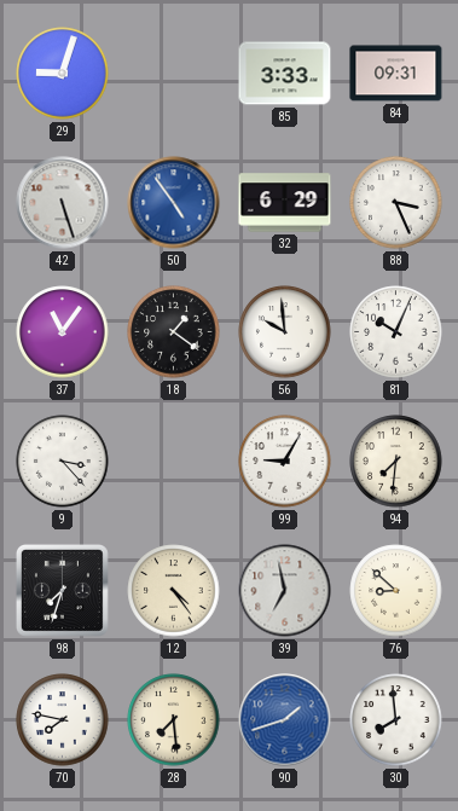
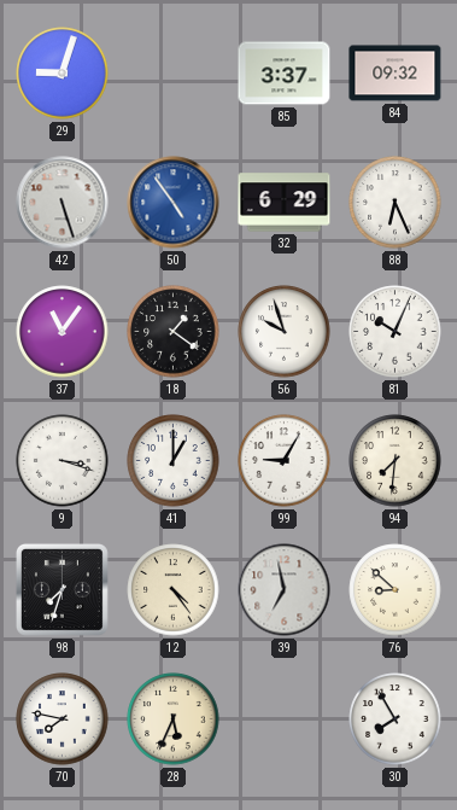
85: 3:33 -> 3:37 (285, 74)
84: 09:31 -> 09:32 (396, 74)
88: 3:26 -> 6:26 (396, 203)
56: 9:59 -> 9:57 (285, 332)
9: 3:23 -> 3:18 (63, 461)
41: none -> 1:00 (174, 461)
28: 7:29 -> 5:34 (174, 719)
90: 1:42 -> none (285, 720)
30: 7:59 -> 7:55 (396, 719)
